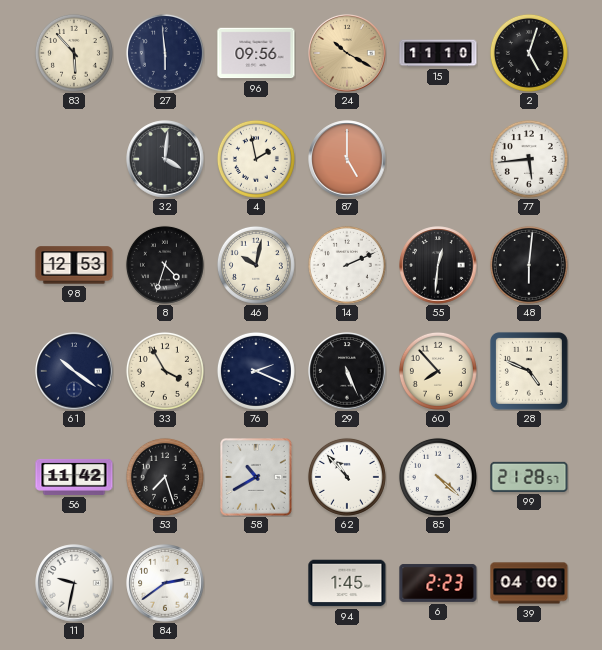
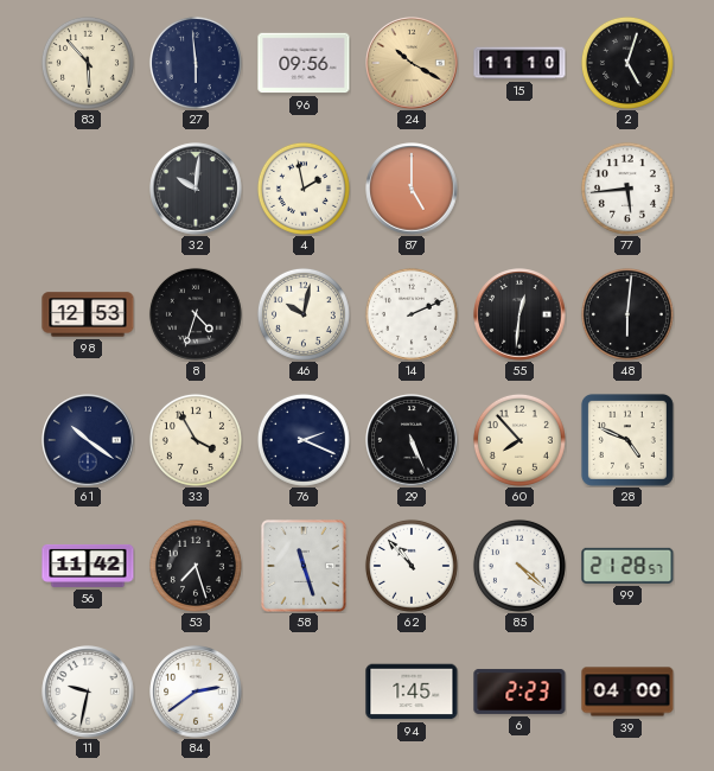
32: 4:01 -> 10:01 (196, 189)
58: 10:40 -> 11:27 (305, 567)
